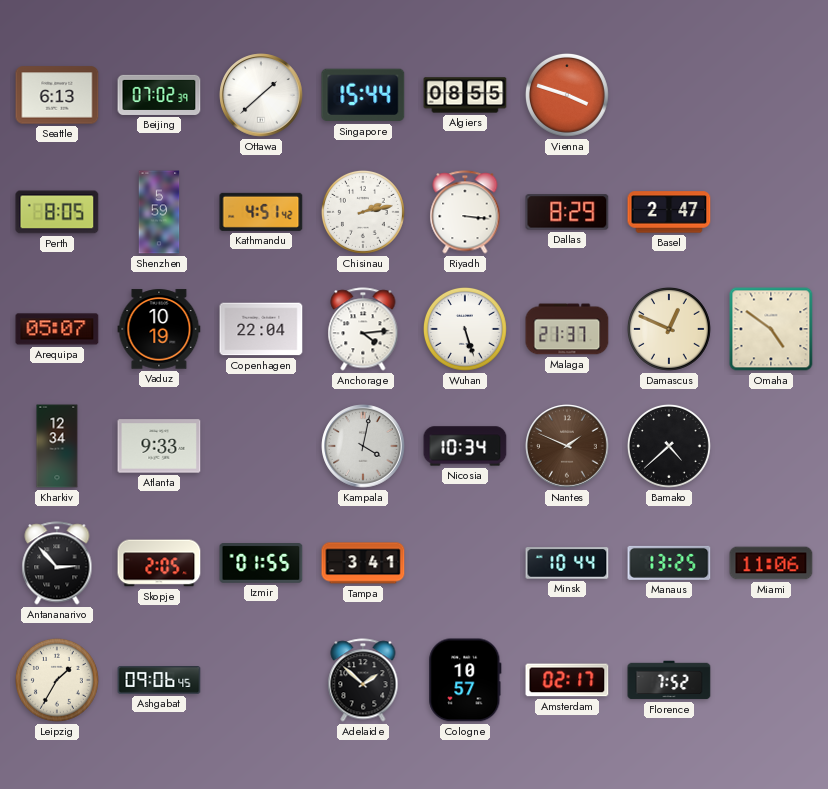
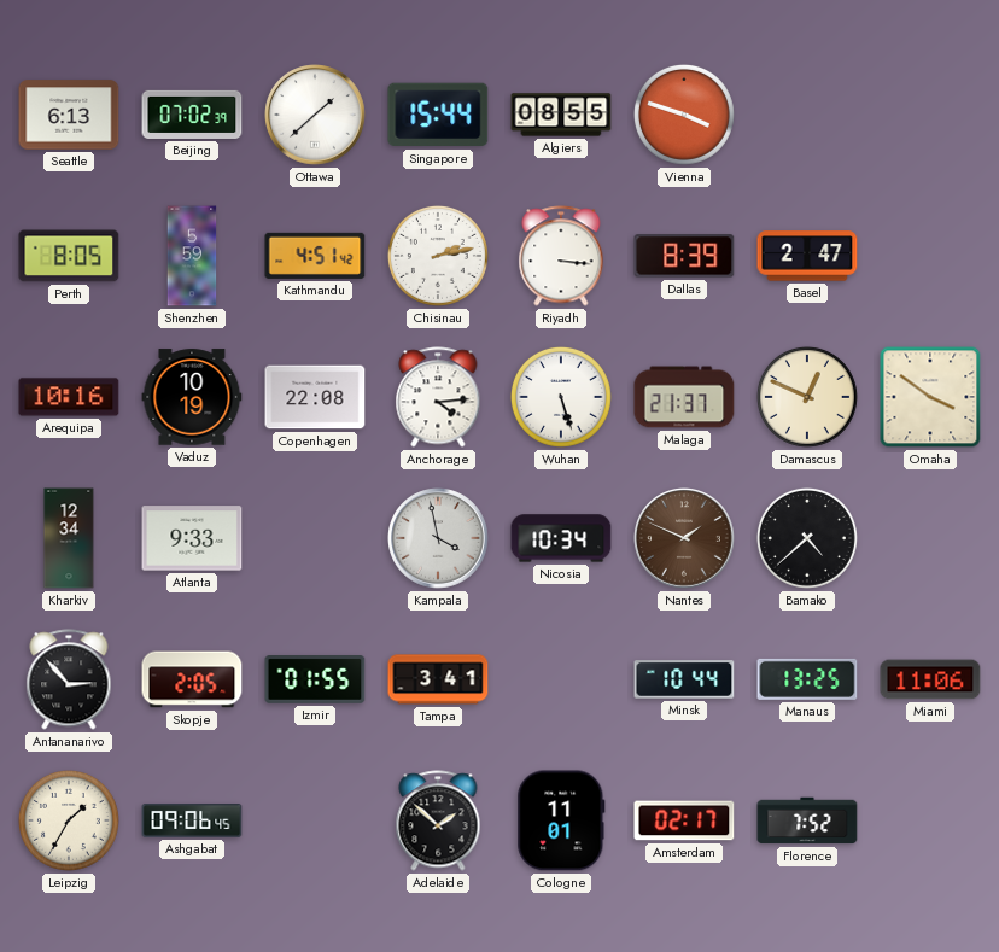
Dallas: 8:29 -> 8:39 (684, 256)
Arequipa: 05:07 -> 10:16 (69, 397)
Copenhagen: 22:04 -> 22:08 (315, 397)
Omaha: 4:51 -> 3:51 (930, 397)
Kampala: 4:02 -> 3:58 (438, 538)
Cologne: 10:57 -> 11:01 (561, 820)
